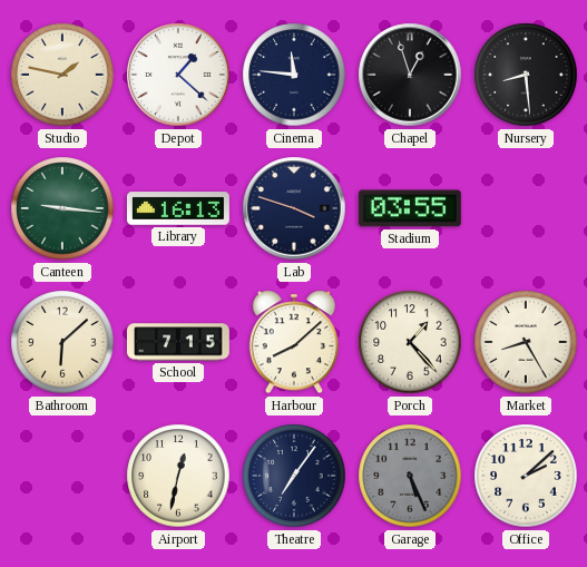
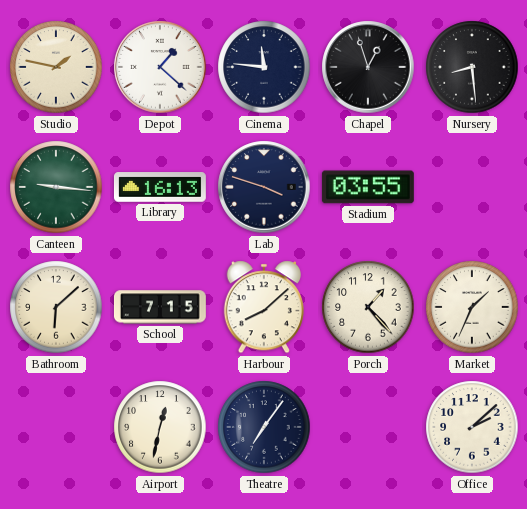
Market: 8:25 -> 1:34 (472, 307)
Garage: 5:26 -> none (410, 476)
